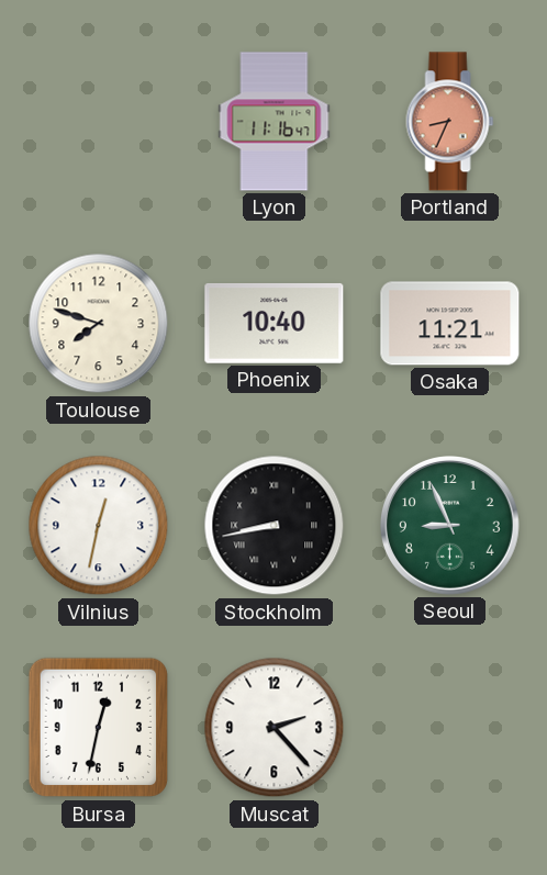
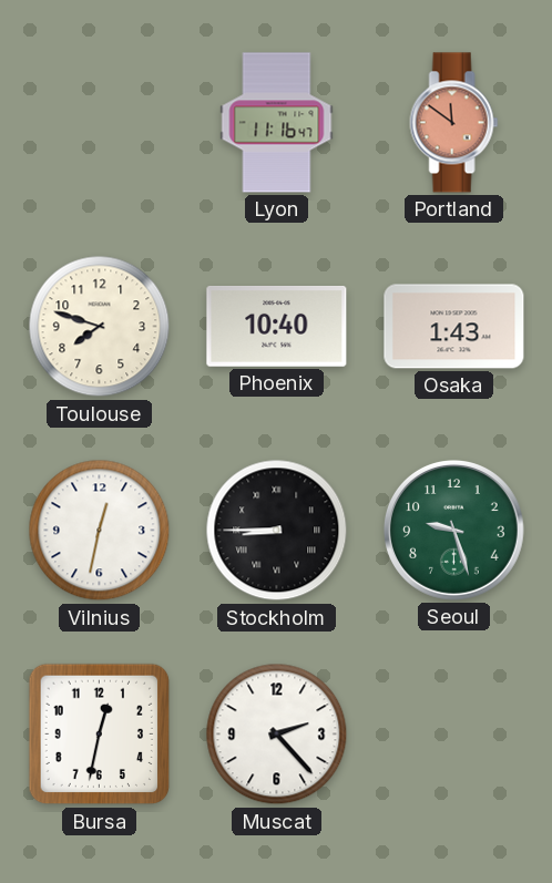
Portland: 8:34 -> 11:51 (454, 123)
Osaka: 11:21 -> 1:43 (454, 327)
Stockholm: 8:43 -> 8:45 (277, 531)
Seoul: 8:56 -> 9:27 (454, 531)
